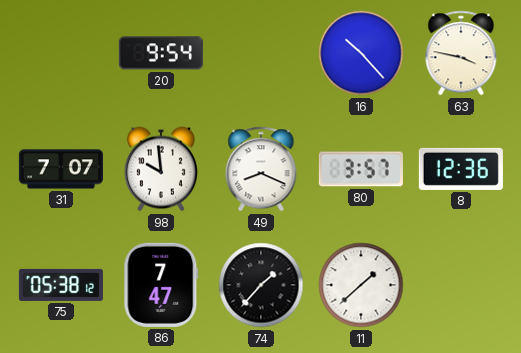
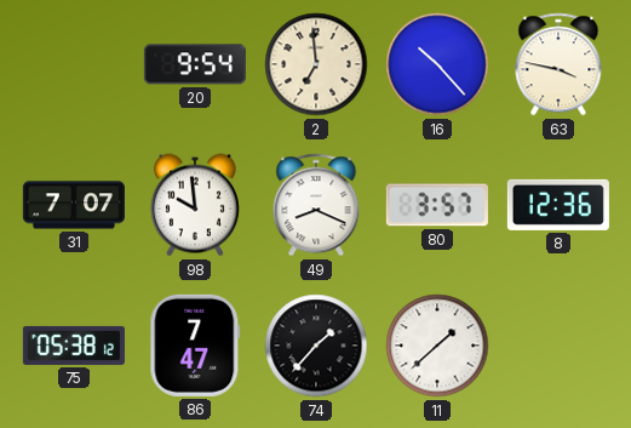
2: none -> 6:59 (316, 64)
